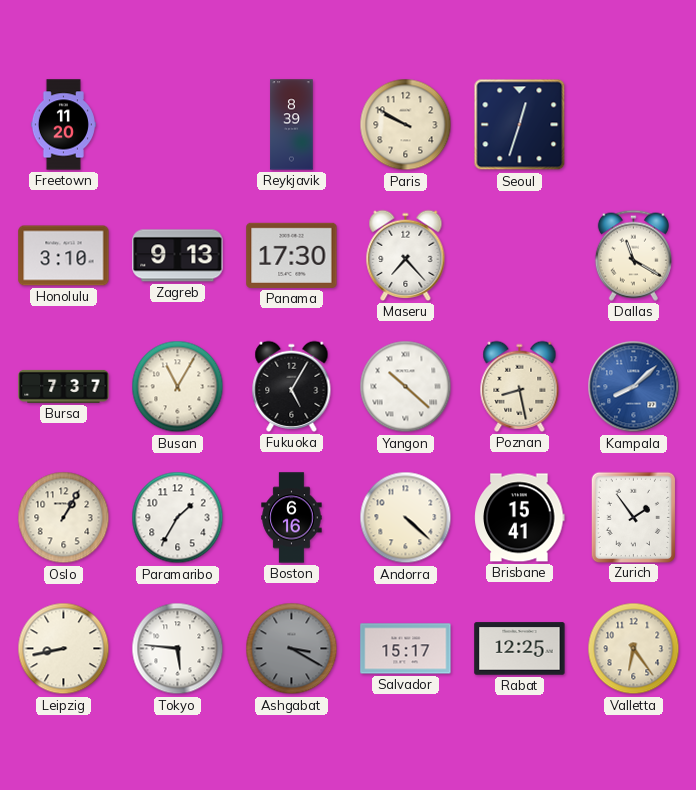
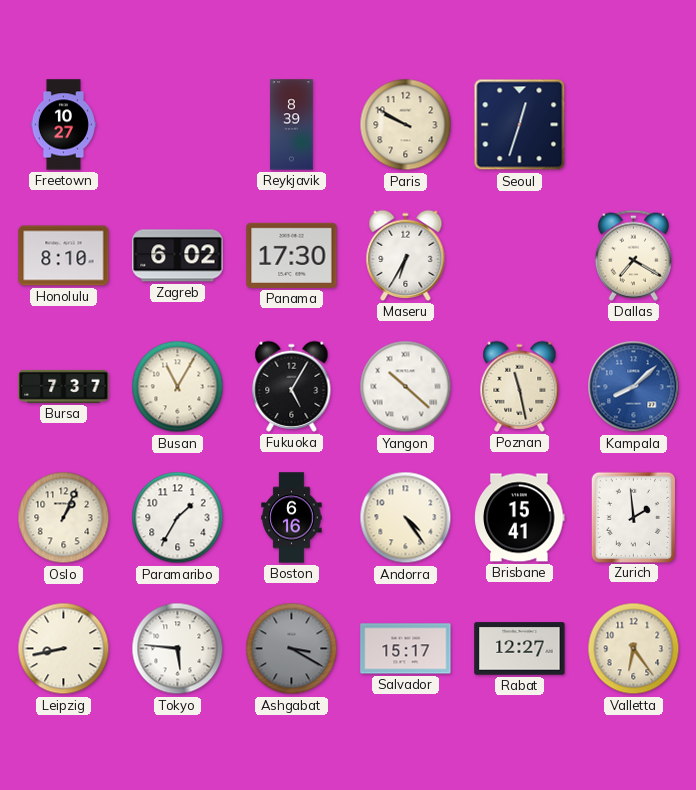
Freetown: 11:20 -> 10:27 (63, 125)
Honolulu: 3:10 -> 8:10 (64, 256)
Zagreb: 9:13 -> 6:02 (178, 256)
Maseru: 7:23 -> 6:35 (406, 255)
Dallas: 11:20 -> 7:20 (633, 255)
Poznan: 8:28 -> 11:28 (520, 386)
Oslo: 1:05 -> 1:04 (64, 518)
Andorra: 4:22 -> 4:24 (406, 518)
Zurich: 1:54 -> 1:59 (633, 517)
Rabat: 12:25 -> 12:27 (520, 649)
